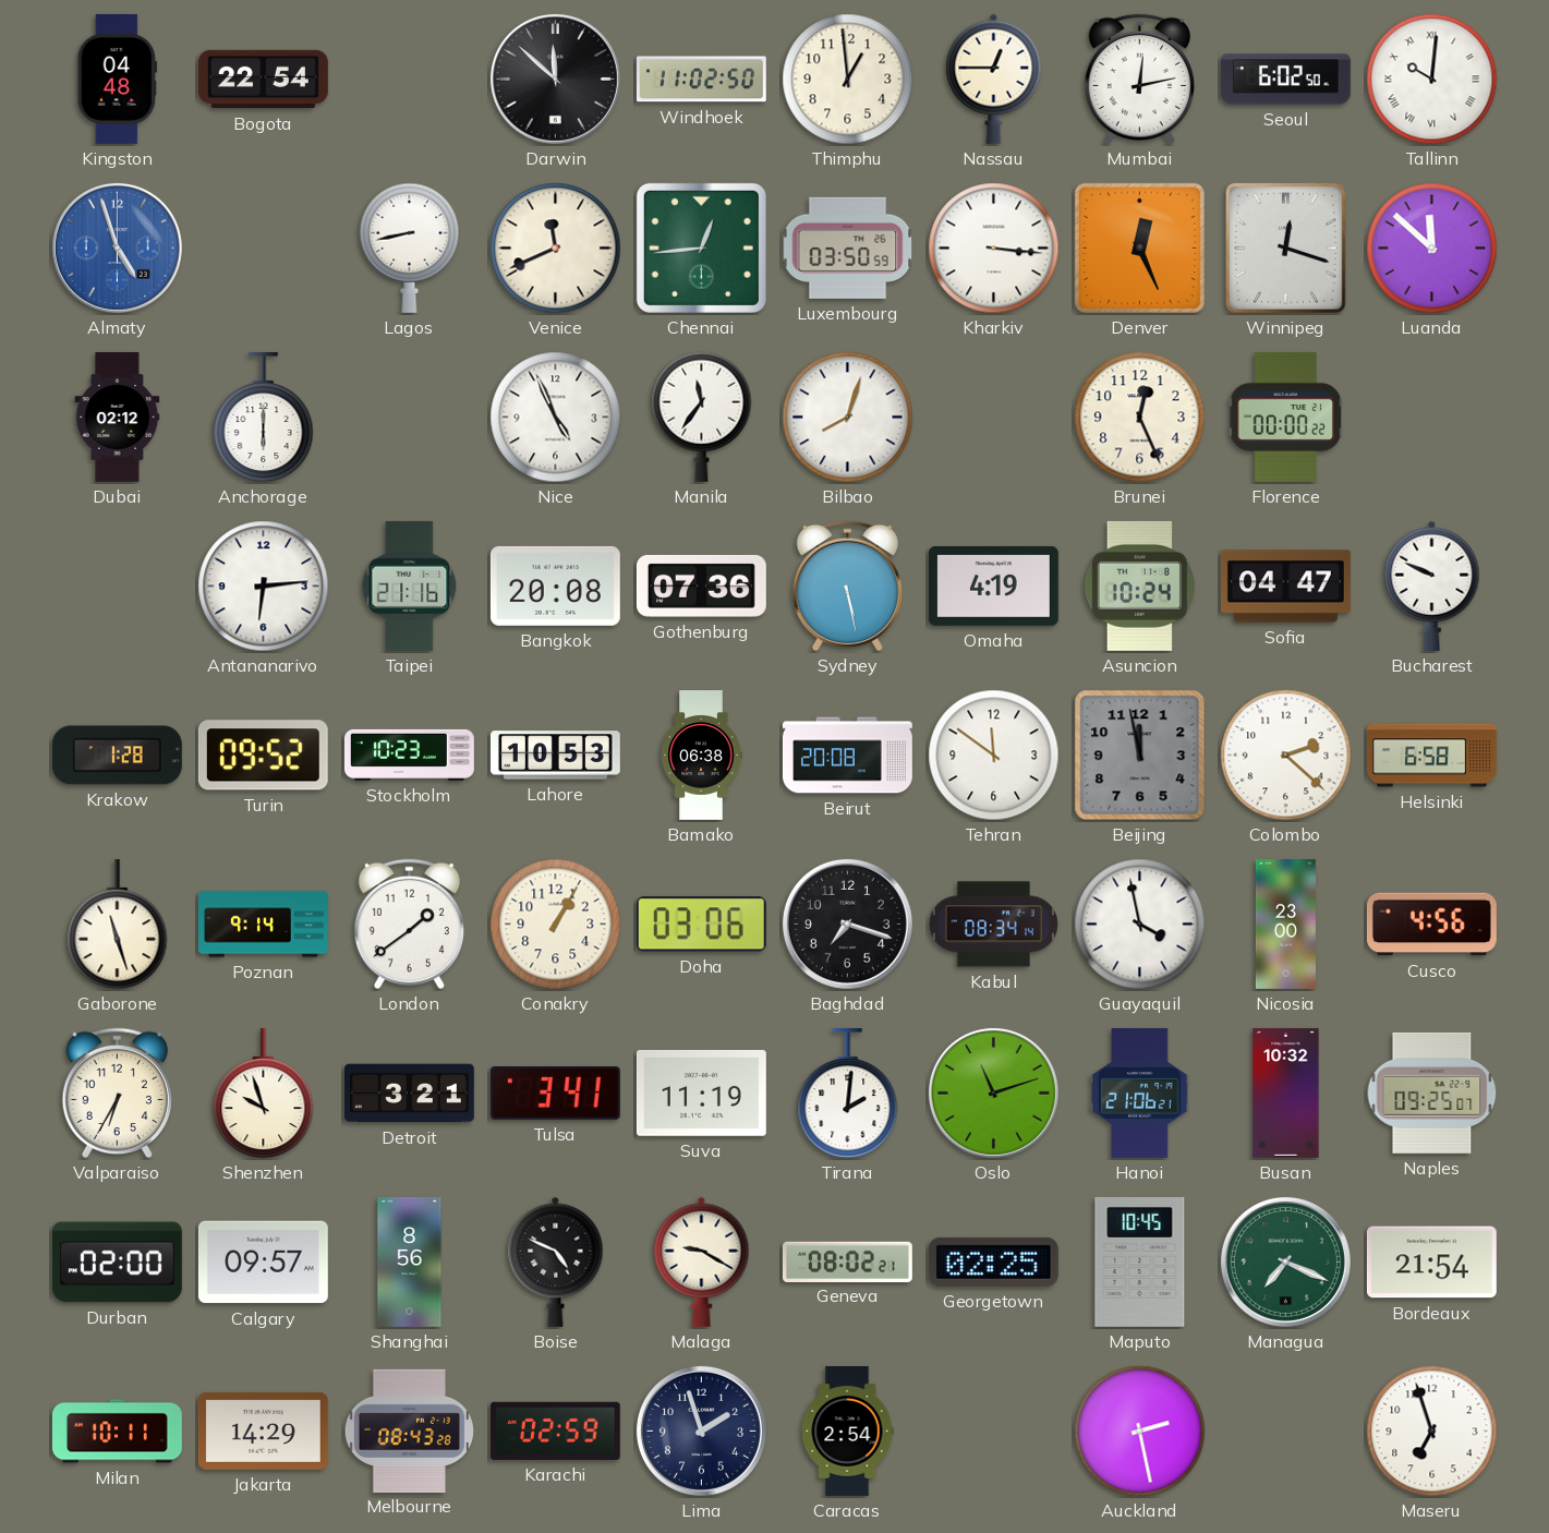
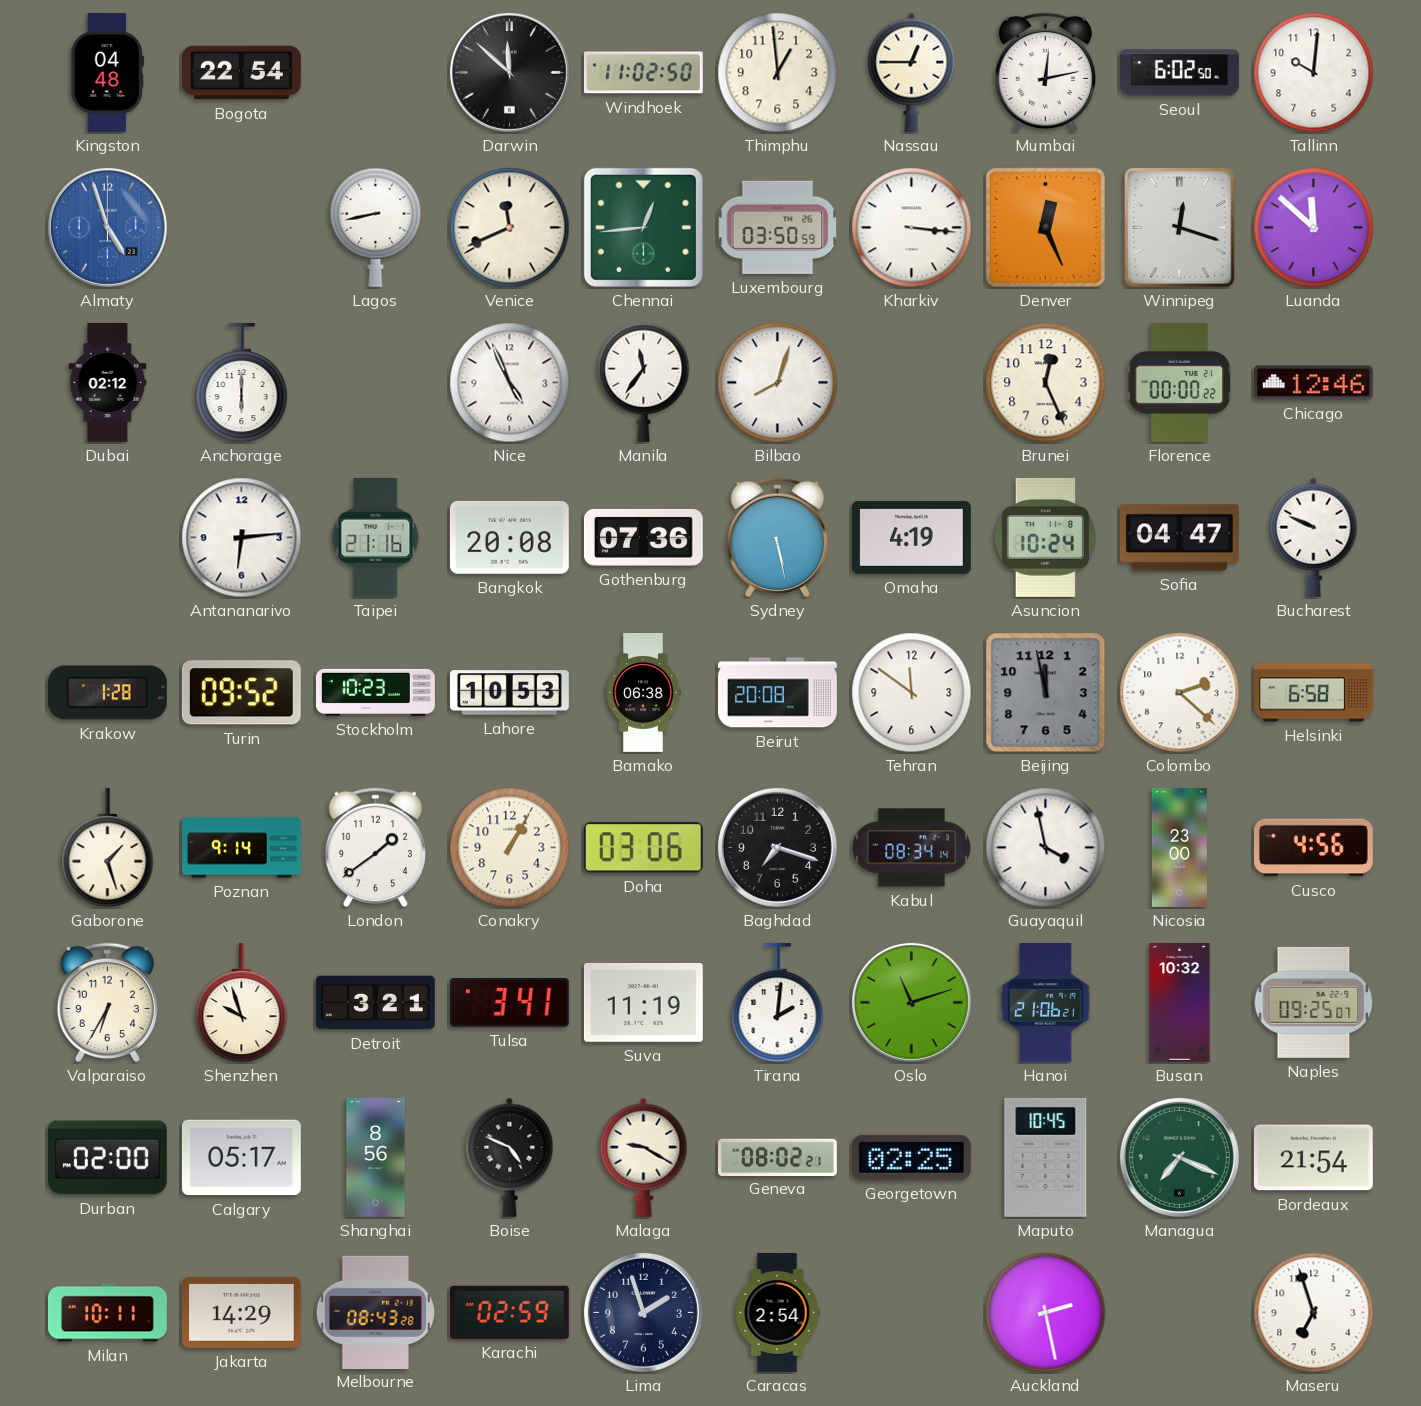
Tallinn numerals: Roman -> Arabic (1314, 73)
Chicago: none -> 12:46 (1313, 383)
Gaborone: 11:27 -> 1:27 (108, 848)
Calgary: 09:57 -> 05:17 (241, 1158)
